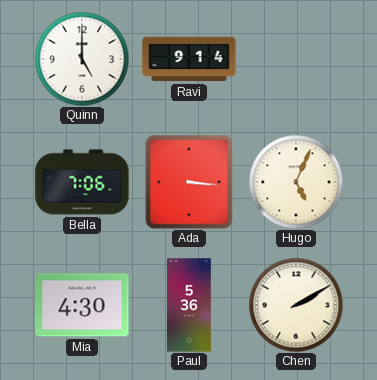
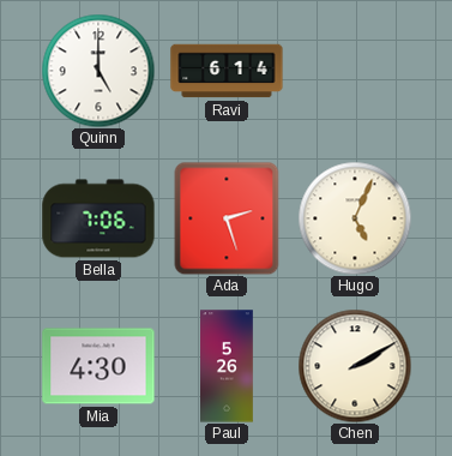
Ravi: 9:14 -> 6:14 (227, 71)
Ada: 3:16 -> 2:27 (227, 218)
Paul: 5:36 -> 5:26 (228, 366)
